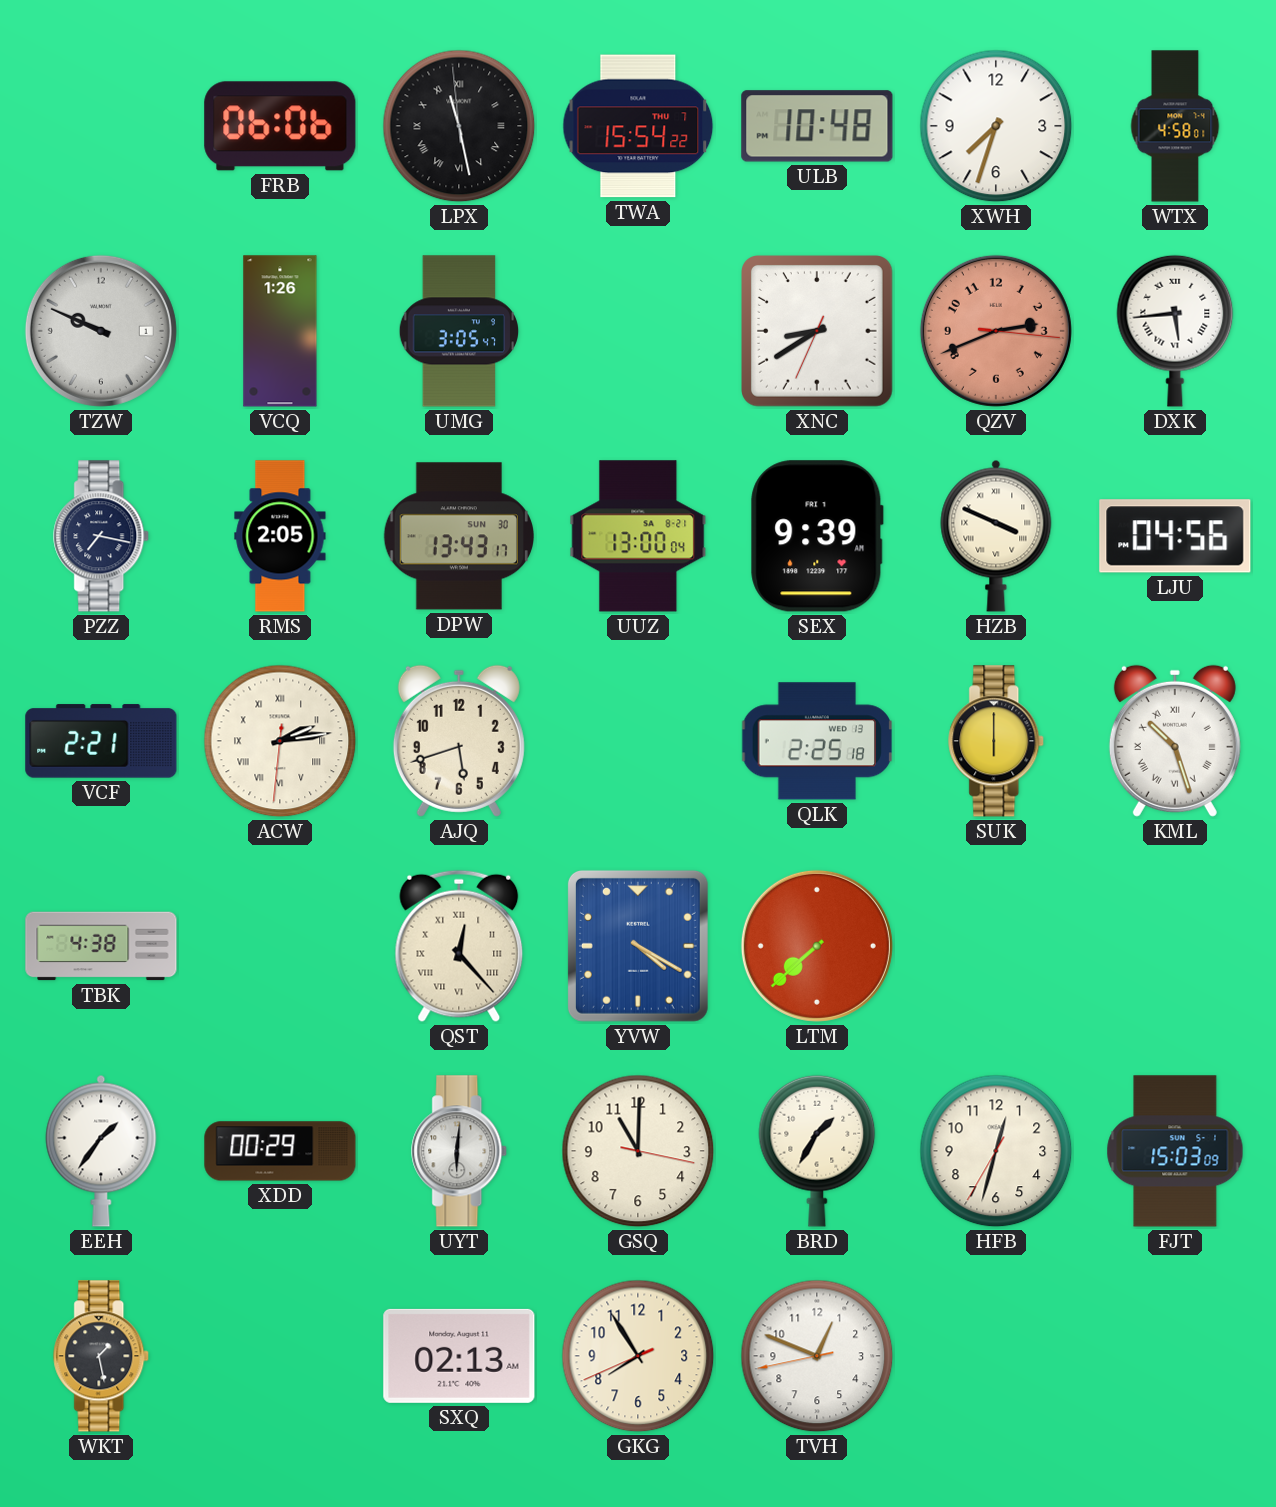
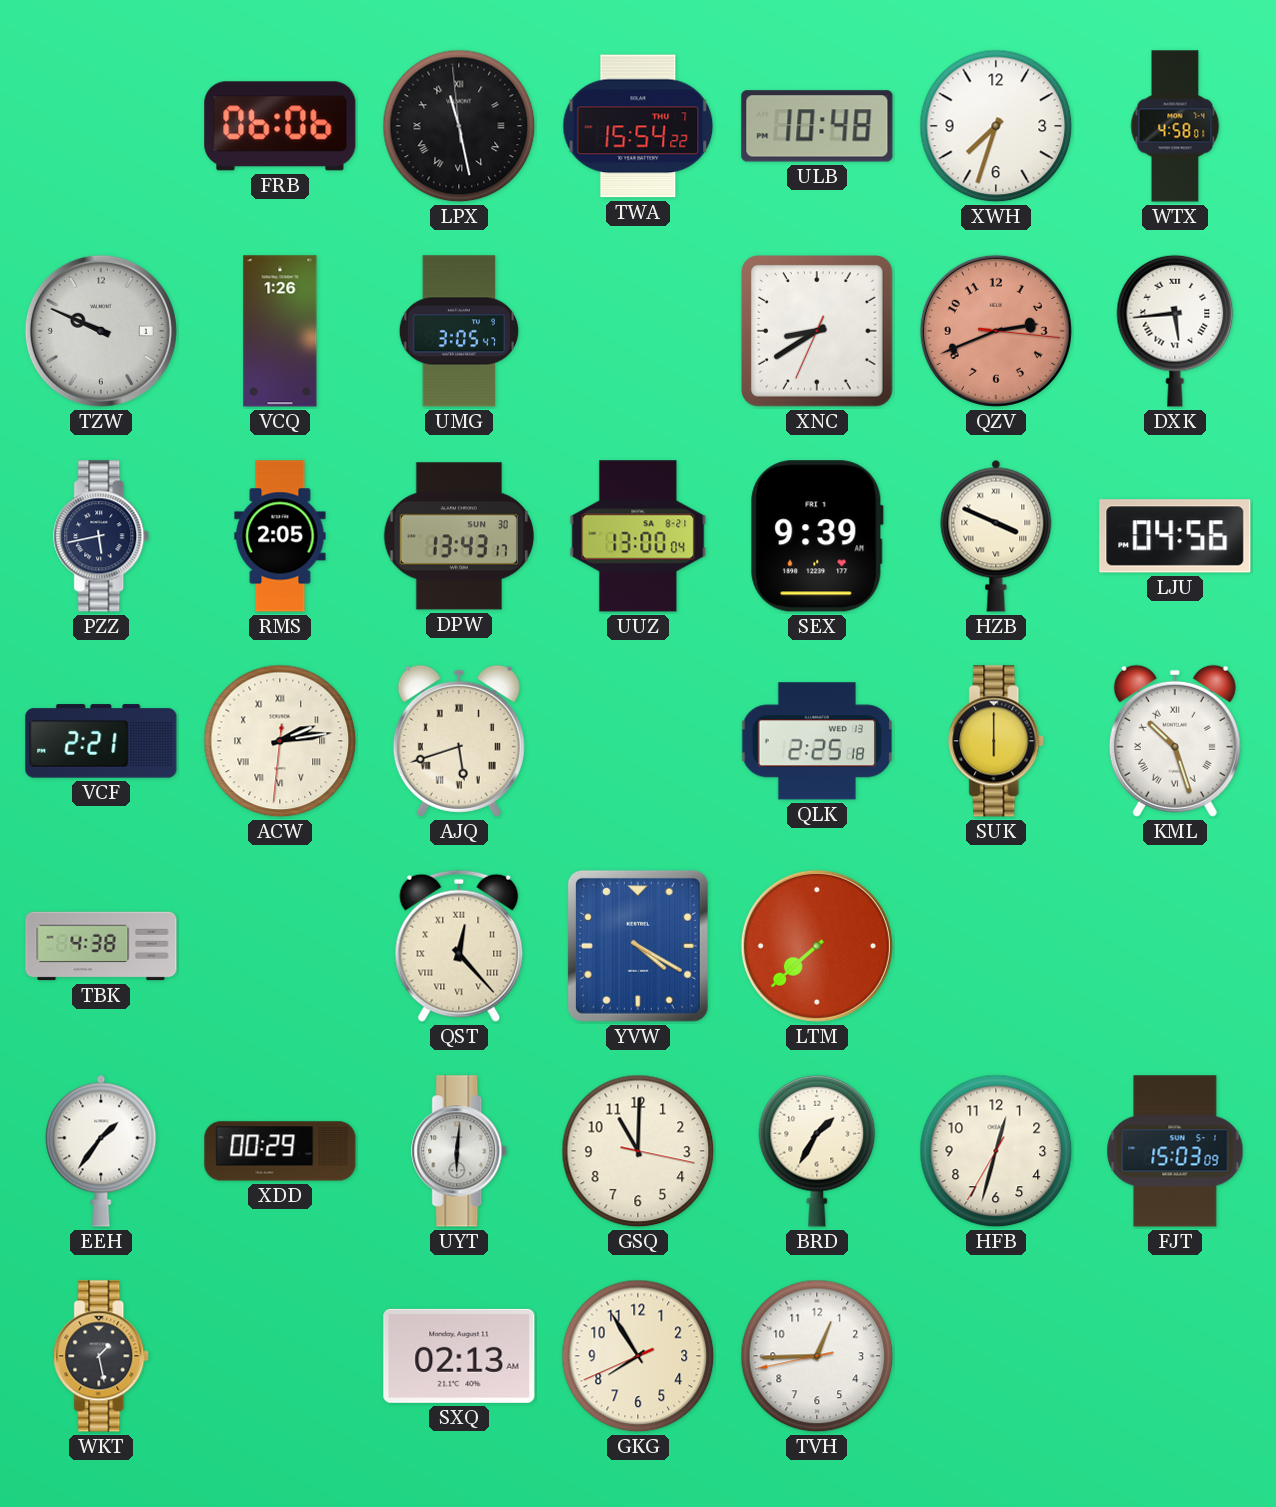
PZZ: 7:17 -> 5:43 (102, 536)
AJQ numerals: Arabic -> Roman (459, 741)
TVH: 12:48 -> 12:44 (817, 1356)
